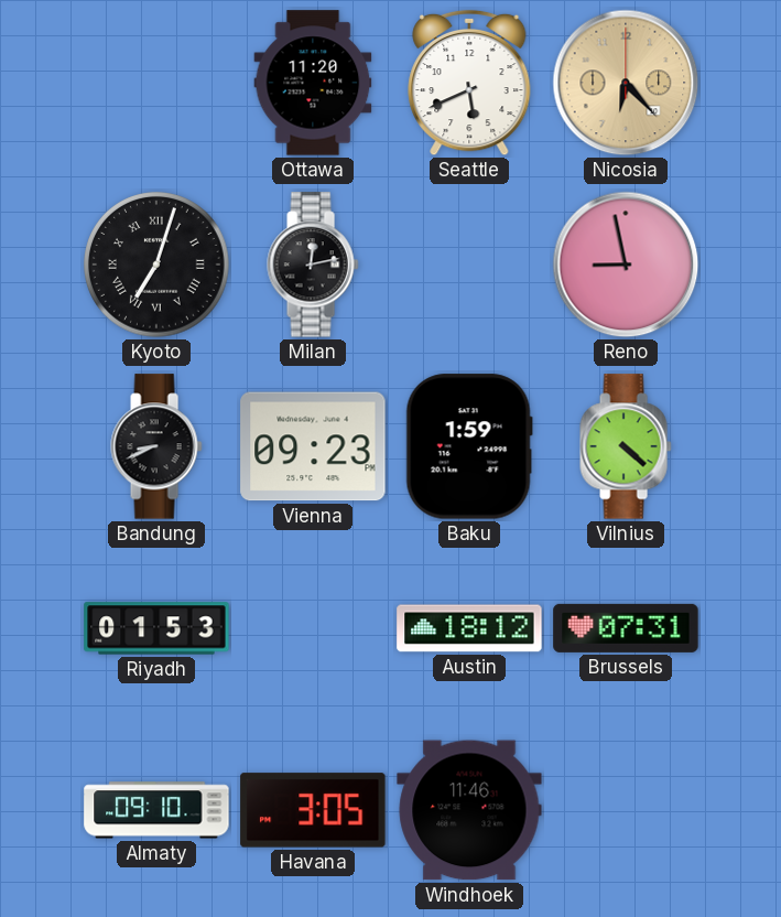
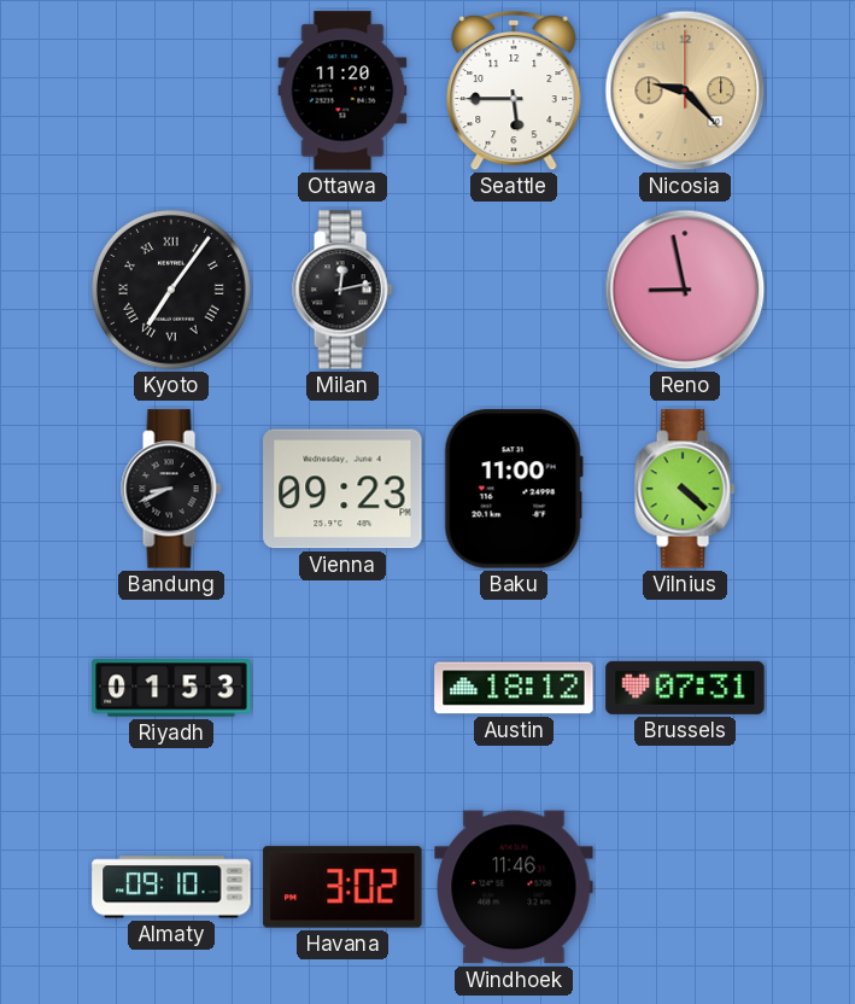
Seattle: 5:41 -> 5:45 (514, 91)
Nicosia: 6:23 -> 9:23 (685, 91)
Kyoto: 7:03 -> 7:06 (171, 290)
Baku: 1:59 -> 11:00 (514, 489)
Havana: 3:05 -> 3:02 (342, 887)
